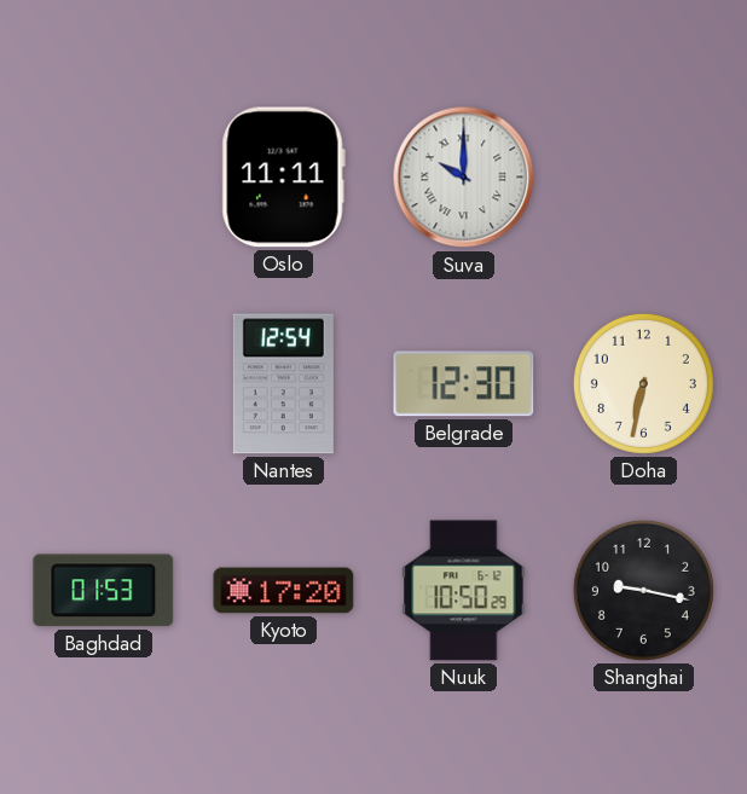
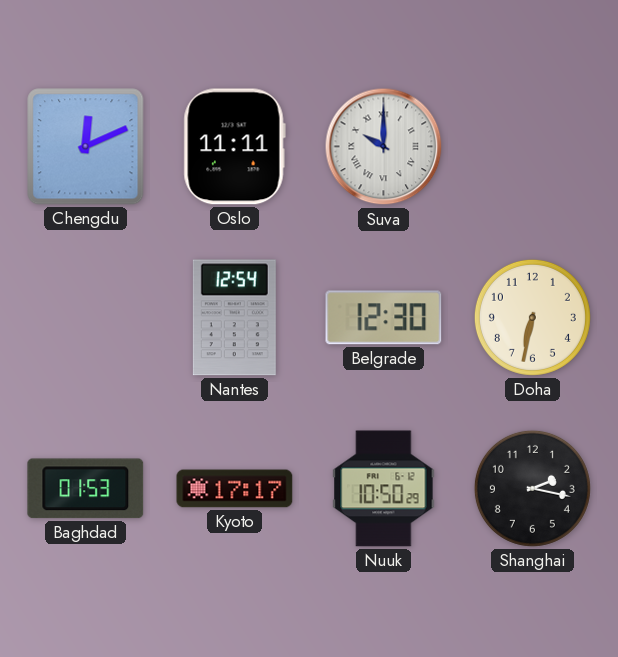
Chengdu: none -> 12:11 (86, 147)
Kyoto: 17:20 -> 17:17 (235, 489)
Shanghai: 9:17 -> 2:17 (532, 488)
